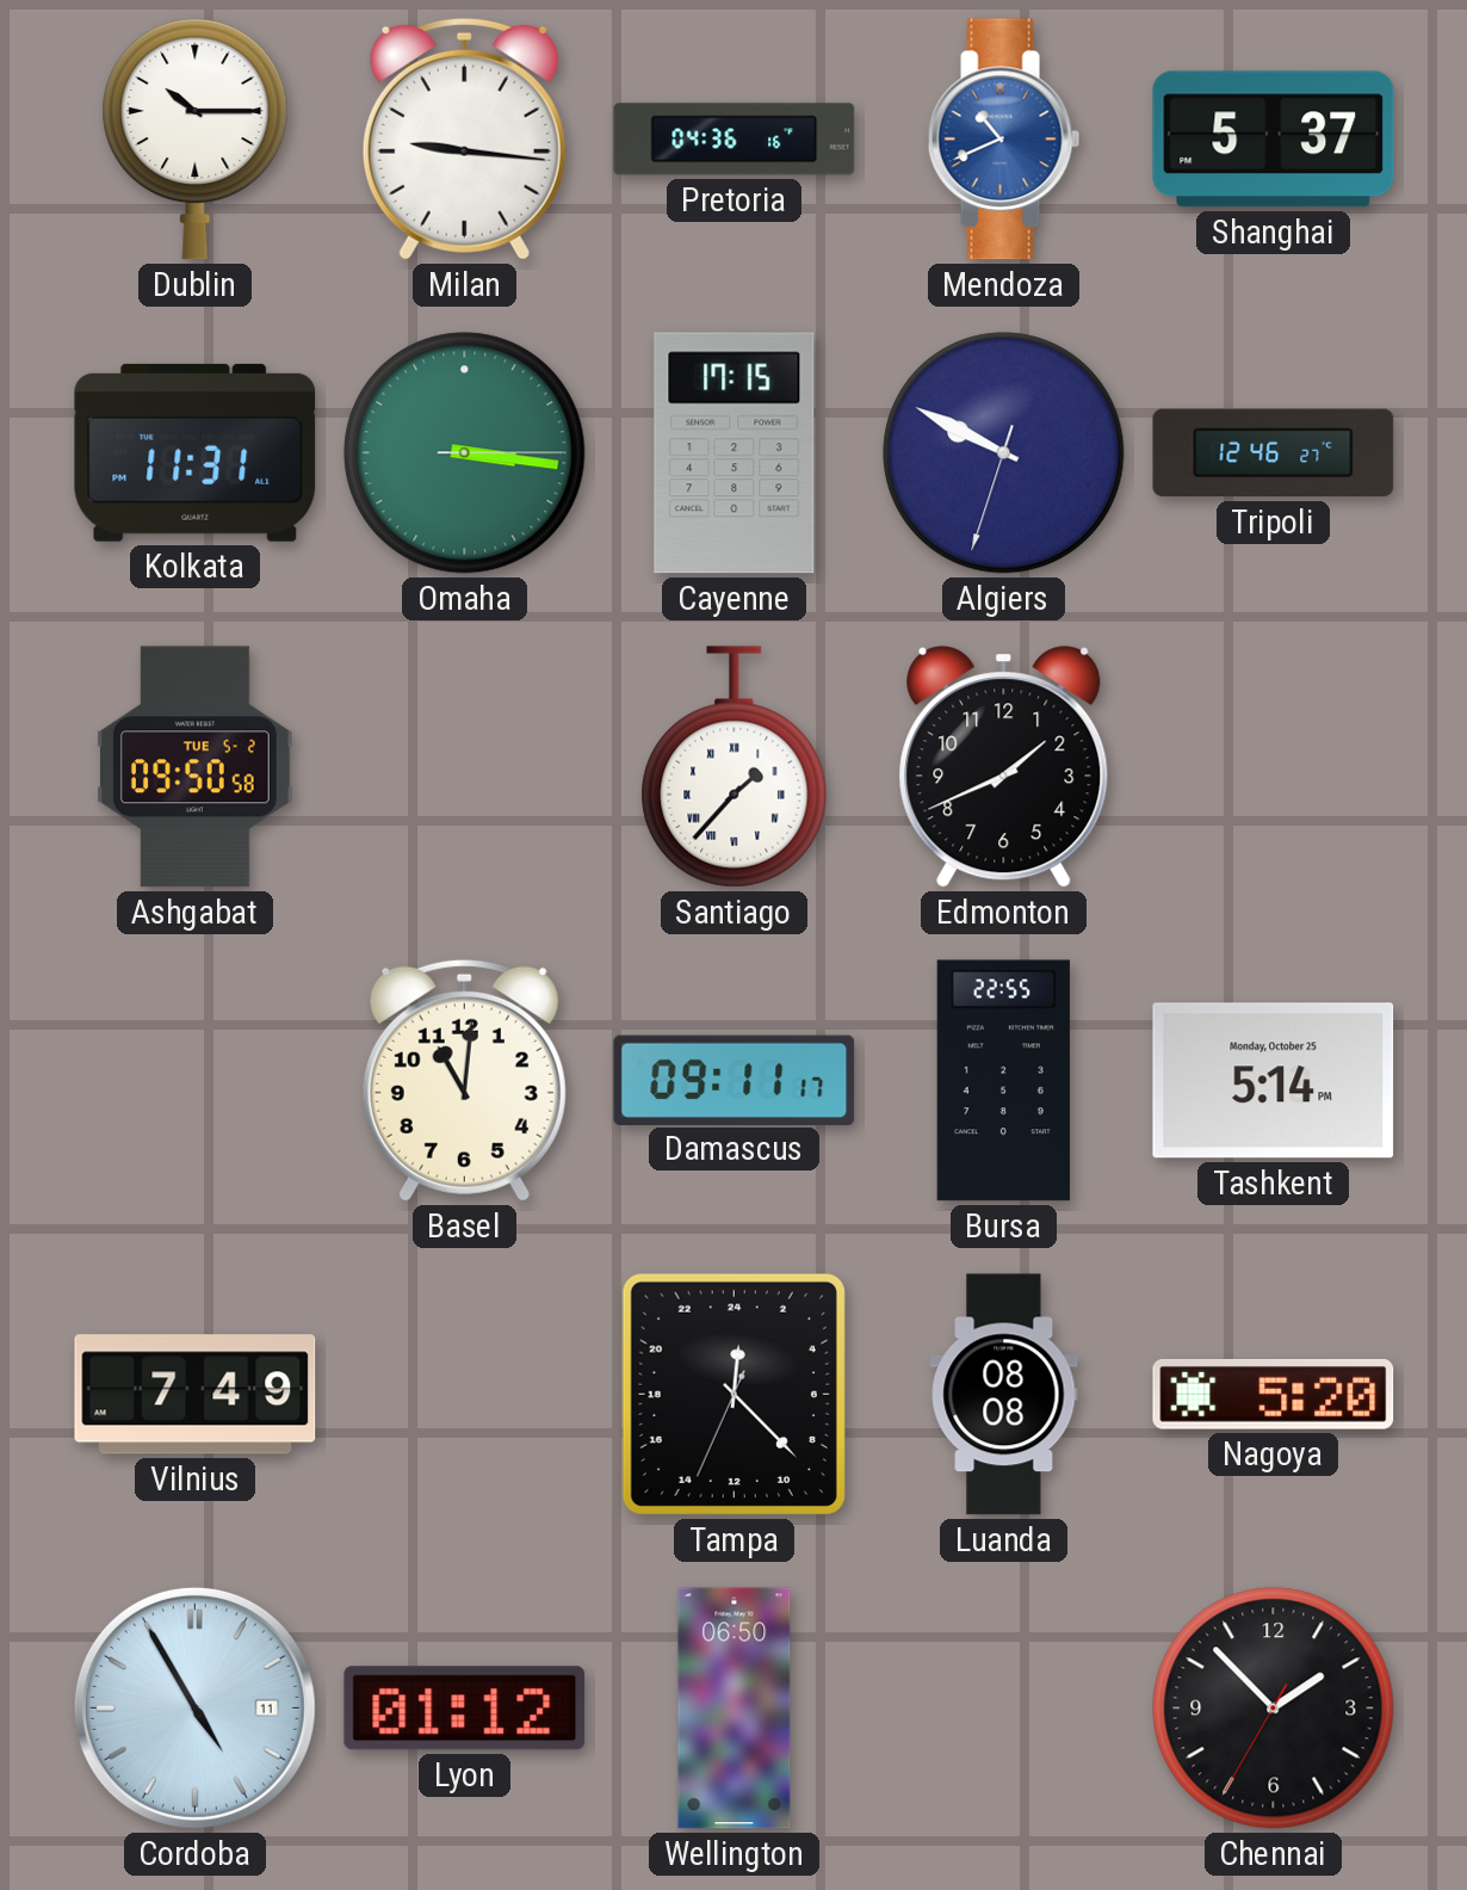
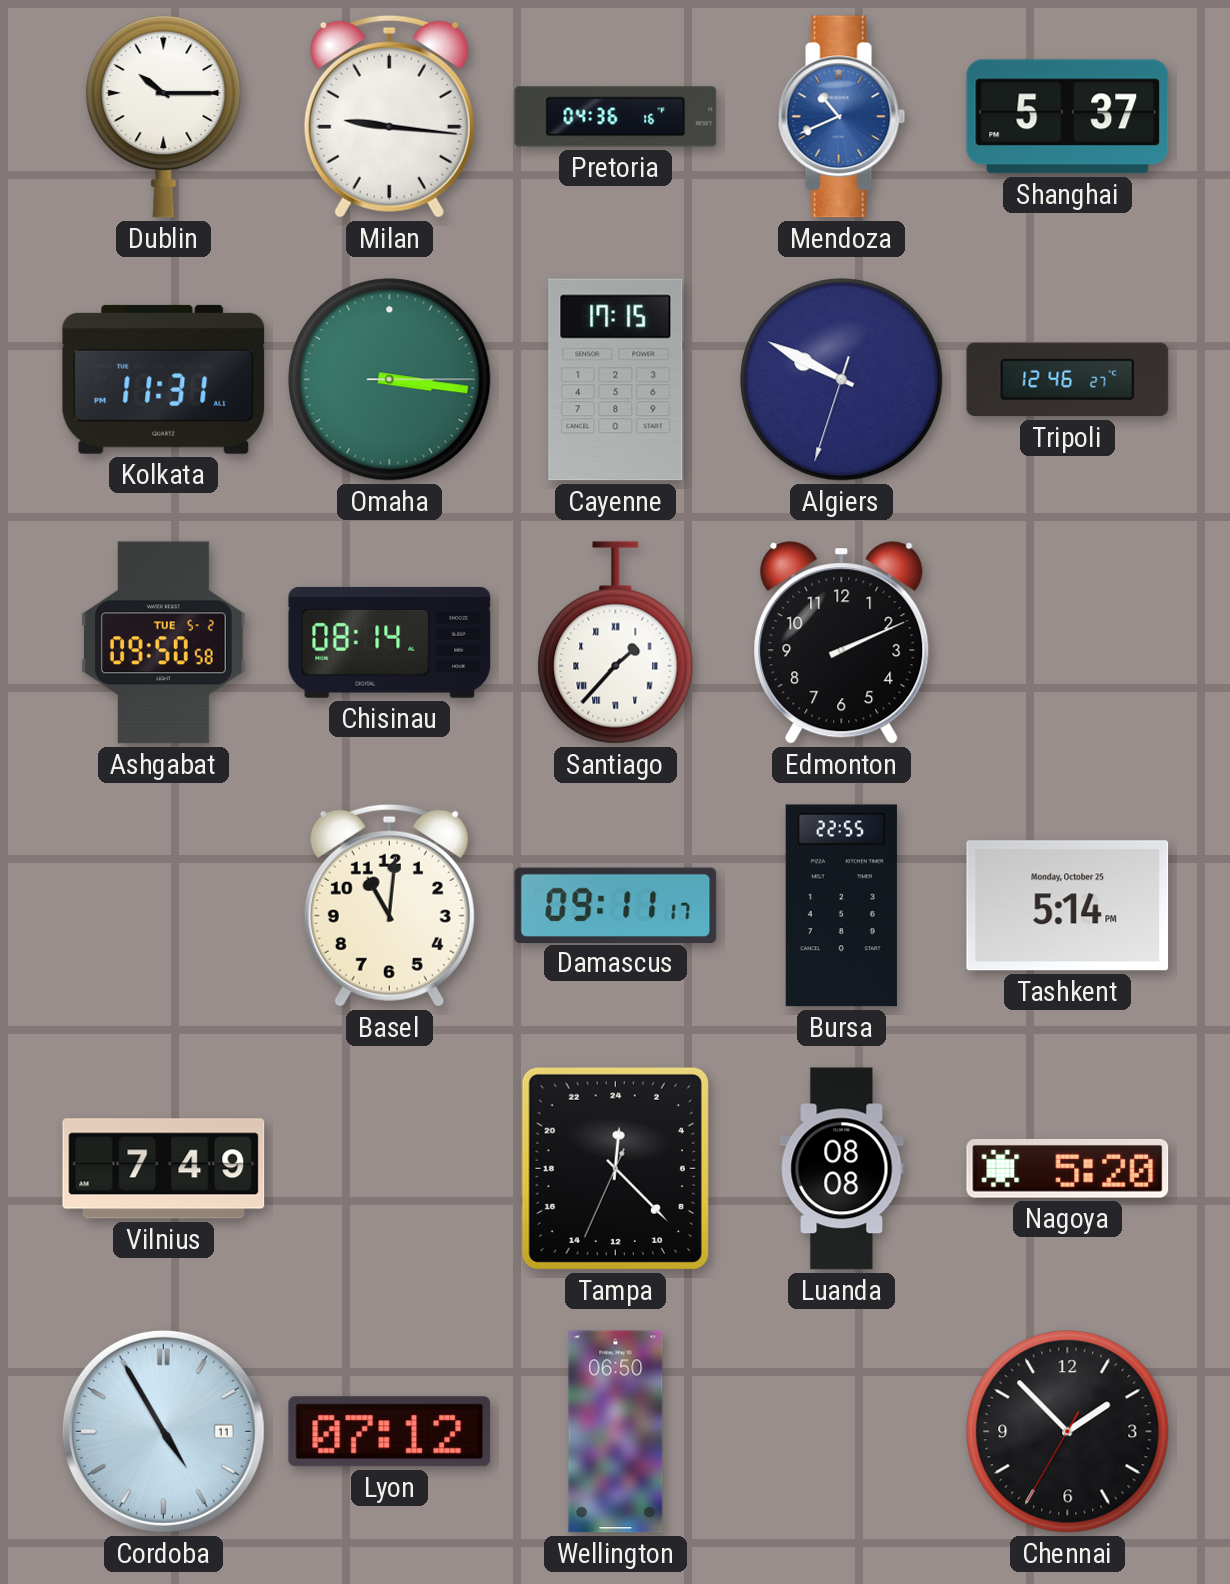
Chisinau: none -> 08:14 (390, 642)
Edmonton: 1:41 -> 2:11 (842, 643)
Lyon: 01:12 -> 07:12 (390, 1432)
